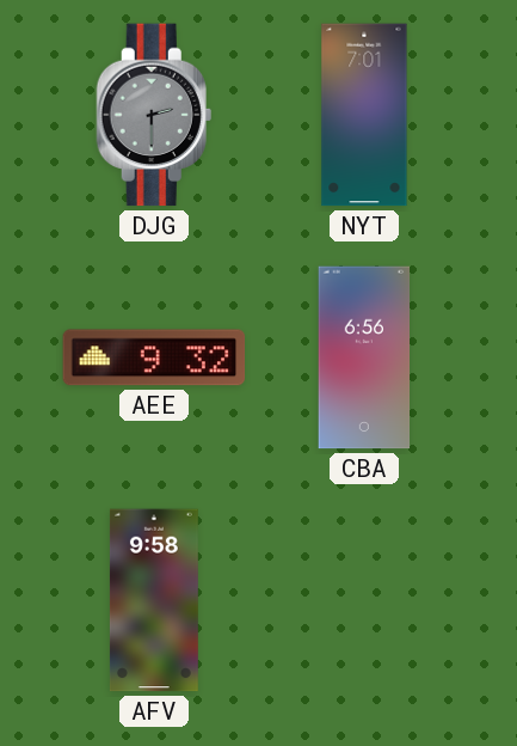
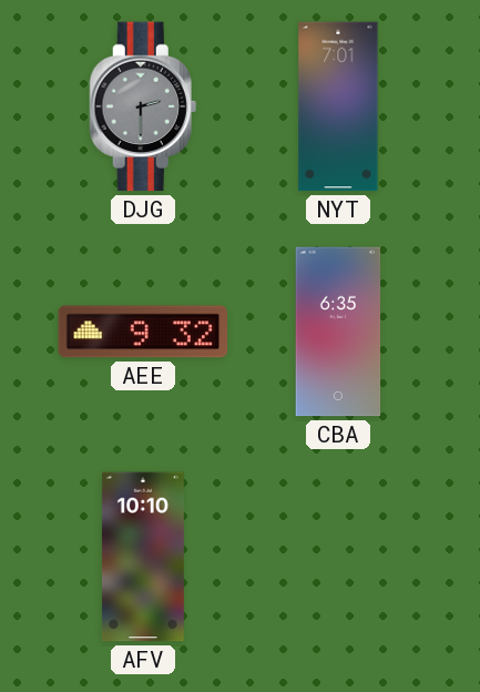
CBA: 6:56 -> 6:35 (338, 332)
AFV: 9:58 -> 10:10 (143, 557)
